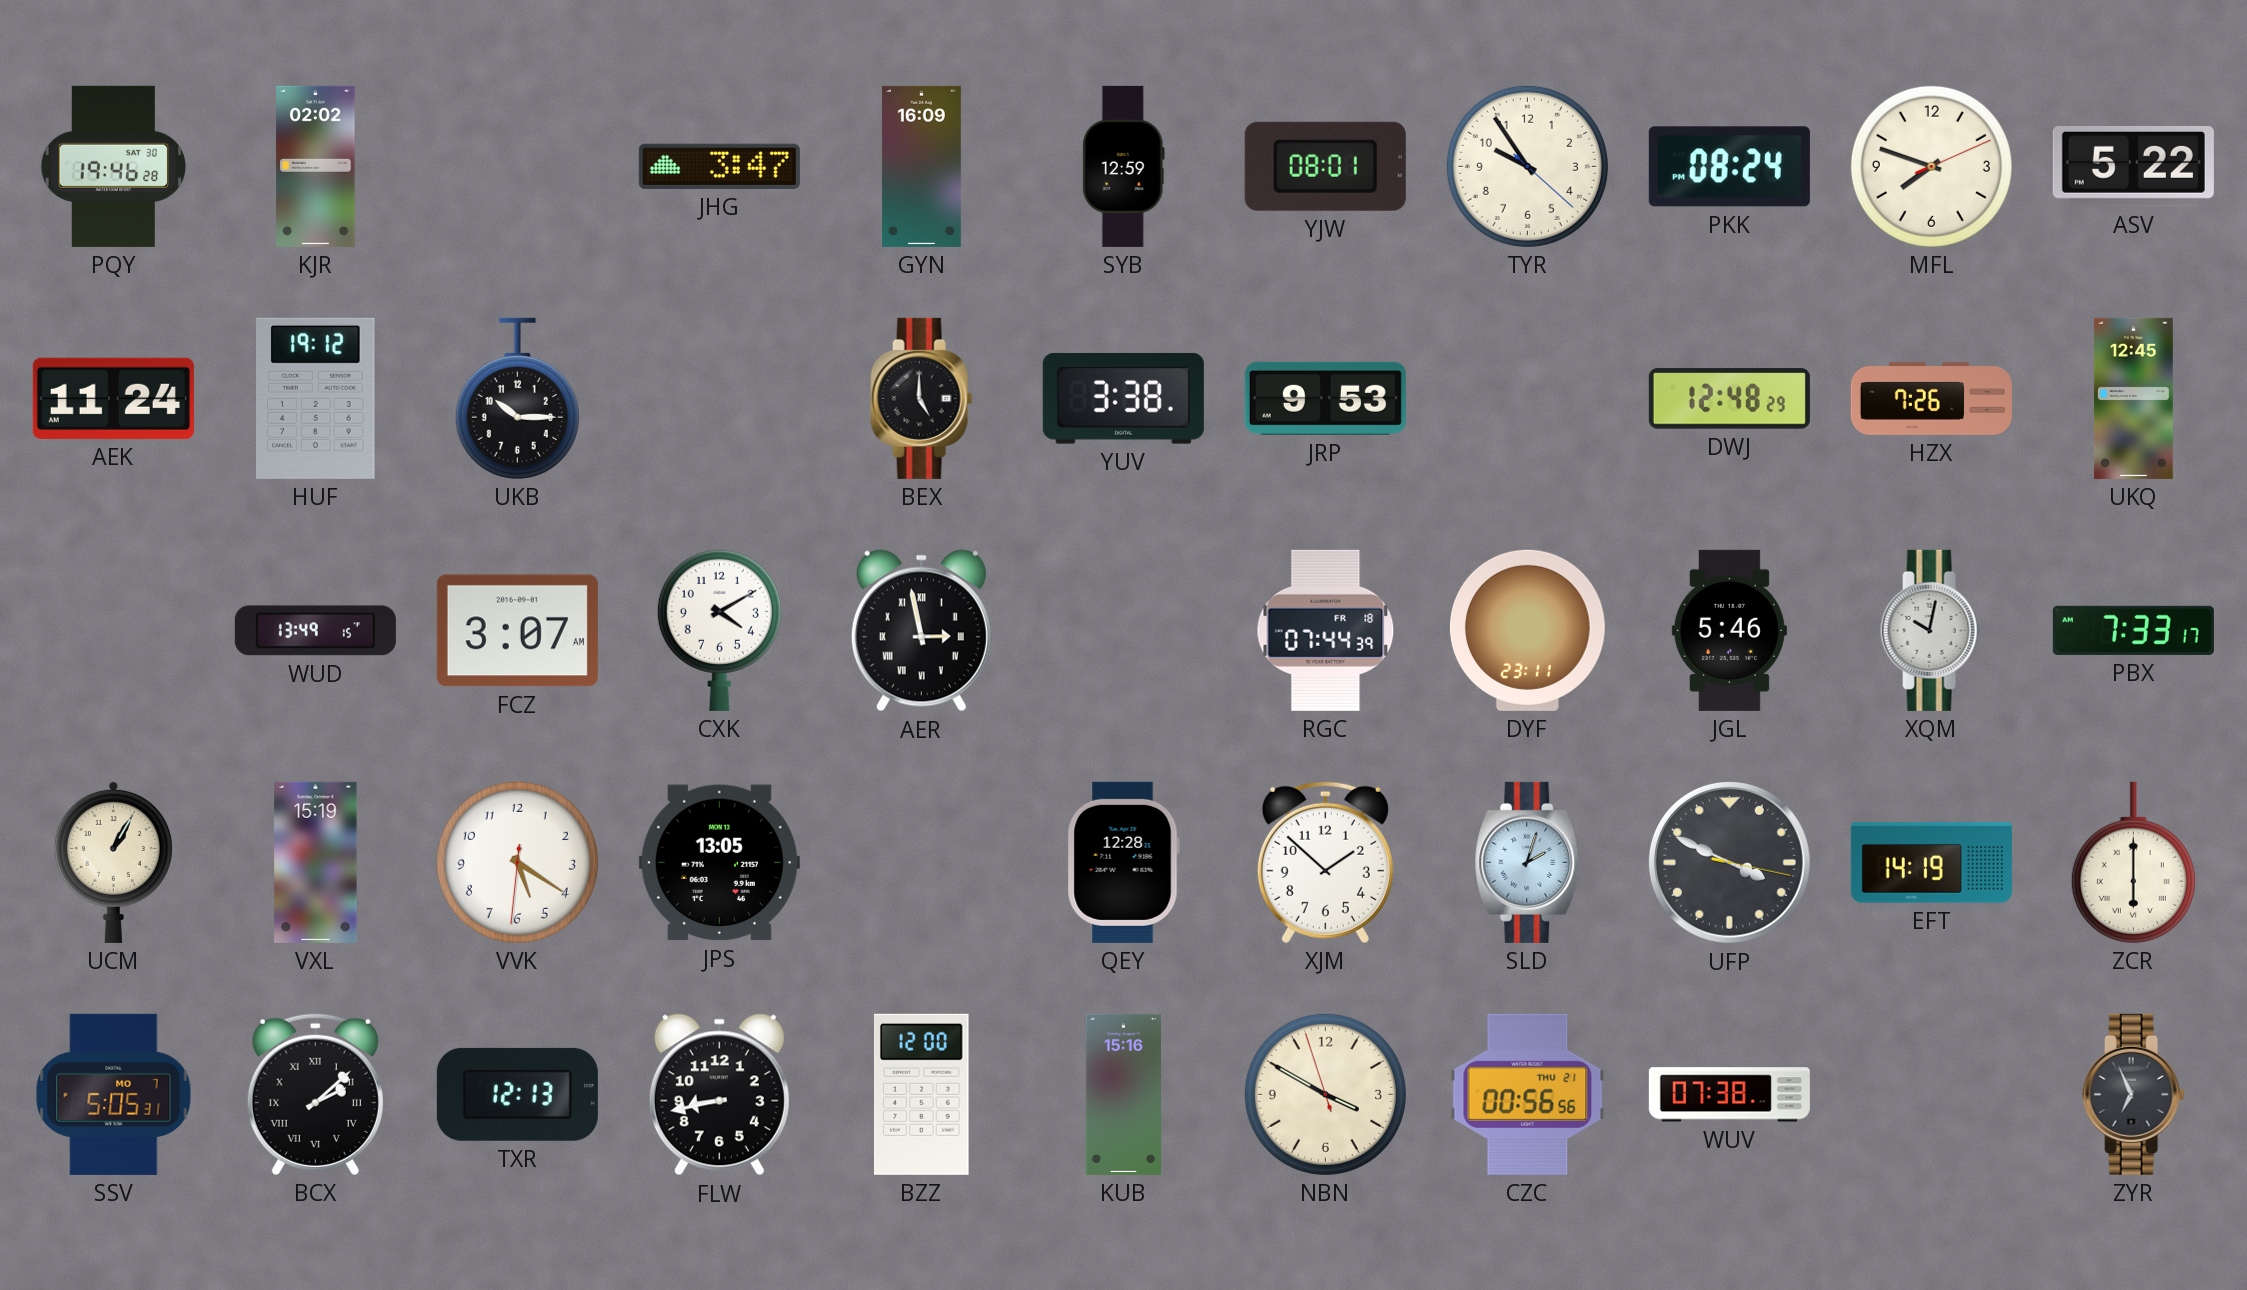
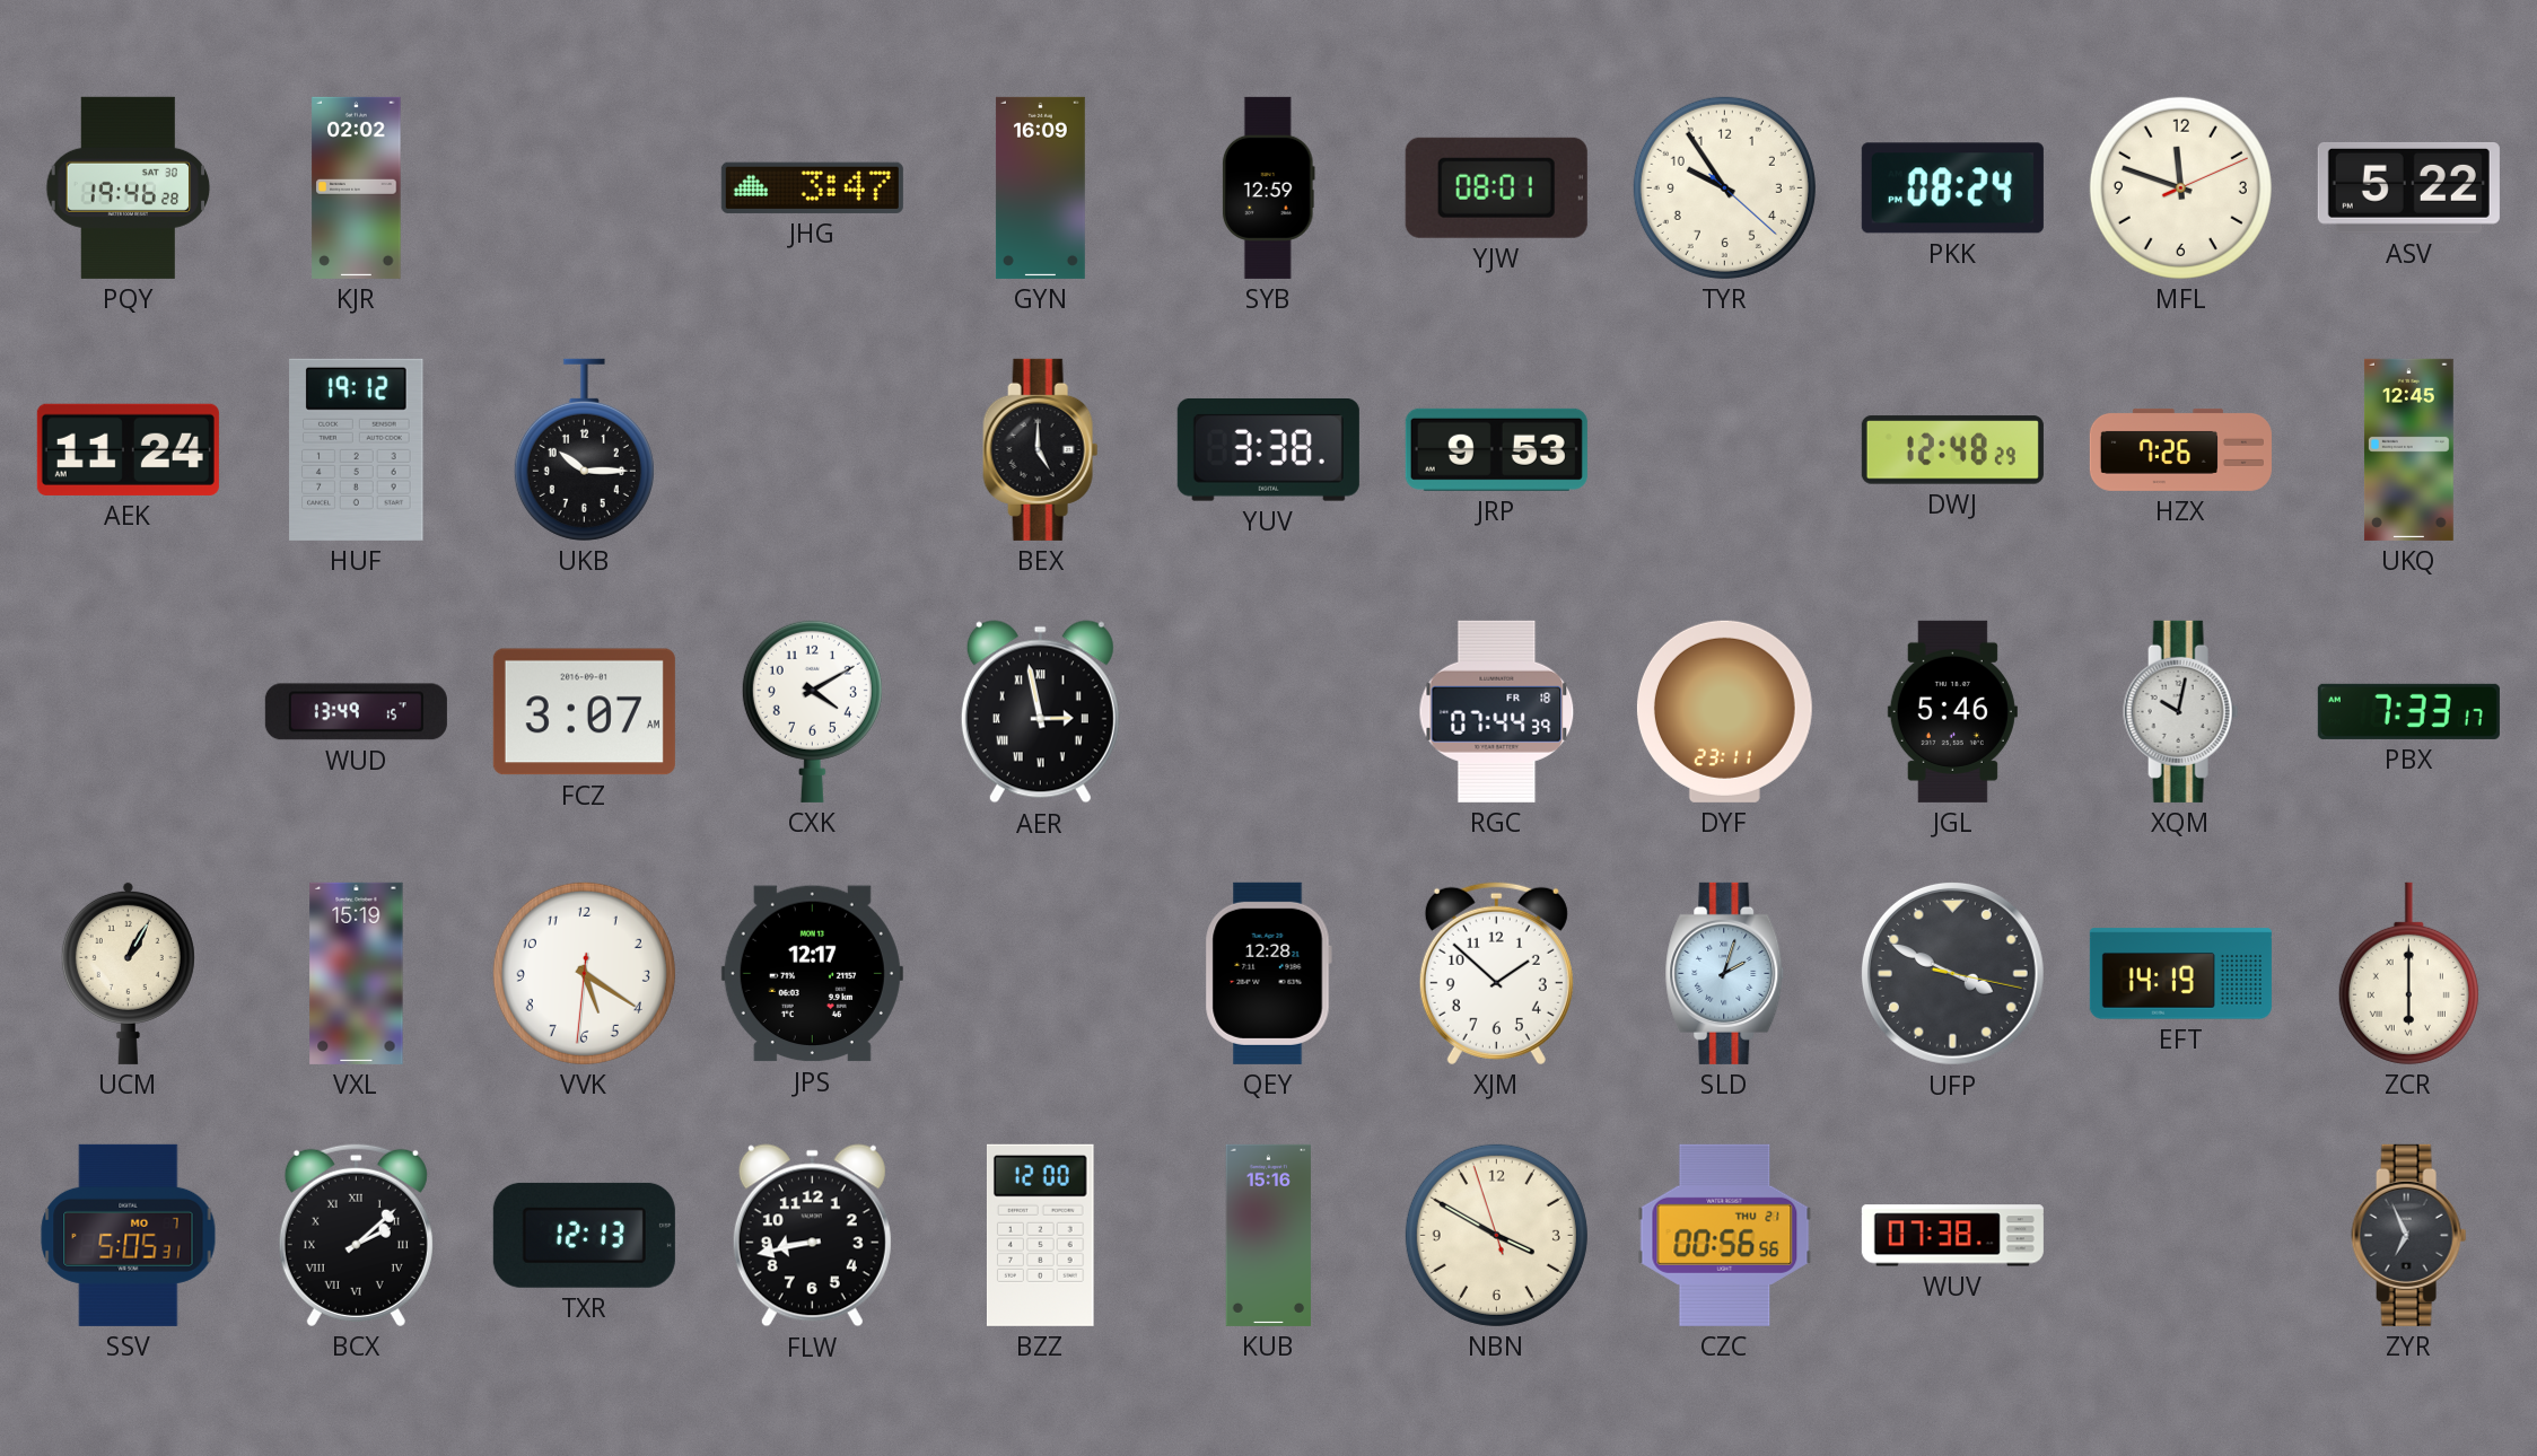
MFL: 7:48 -> 11:48 (2180, 187)
JPS: 13:05 -> 12:17 (812, 974)
